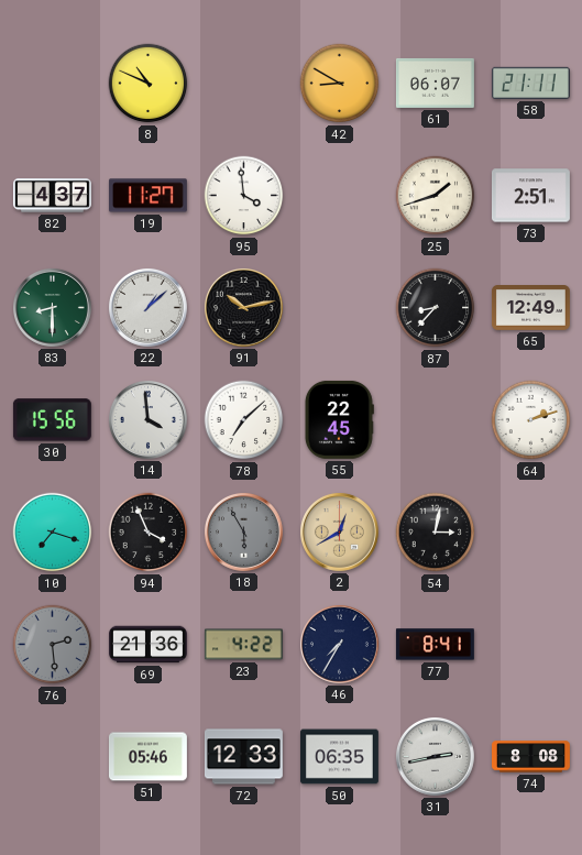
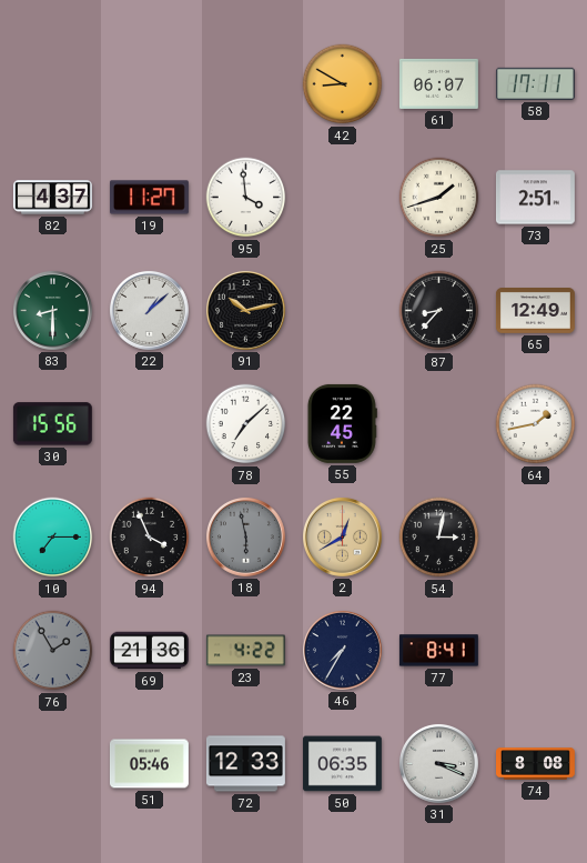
8: 10:49 -> none (149, 84)
58: 21:11 -> 17:11 (535, 83)
14: 3:59 -> none (147, 419)
64: 2:12 -> 1:43 (536, 424)
10: 7:18 -> 7:15 (53, 538)
18: 5:55 -> 5:58 (245, 536)
76: 2:29 -> 1:55 (53, 651)
31: 2:43 -> 3:19 (438, 763)
